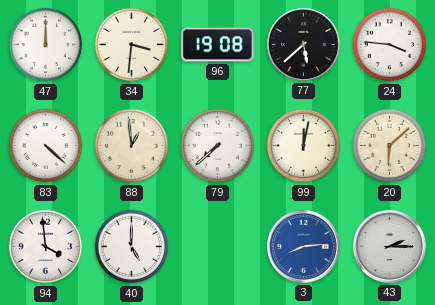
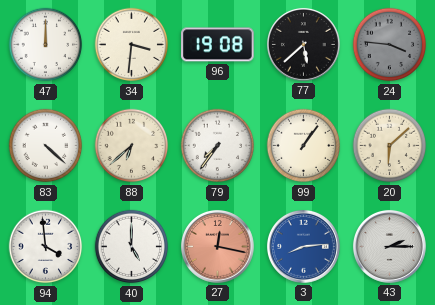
24 dial: white -> grey (390, 45)
88: 12:59 -> 6:38 (132, 146)
79: 7:38 -> 7:36 (218, 146)
99: 12:02 -> 1:06 (304, 146)
27: none -> 12:17 (217, 246)
